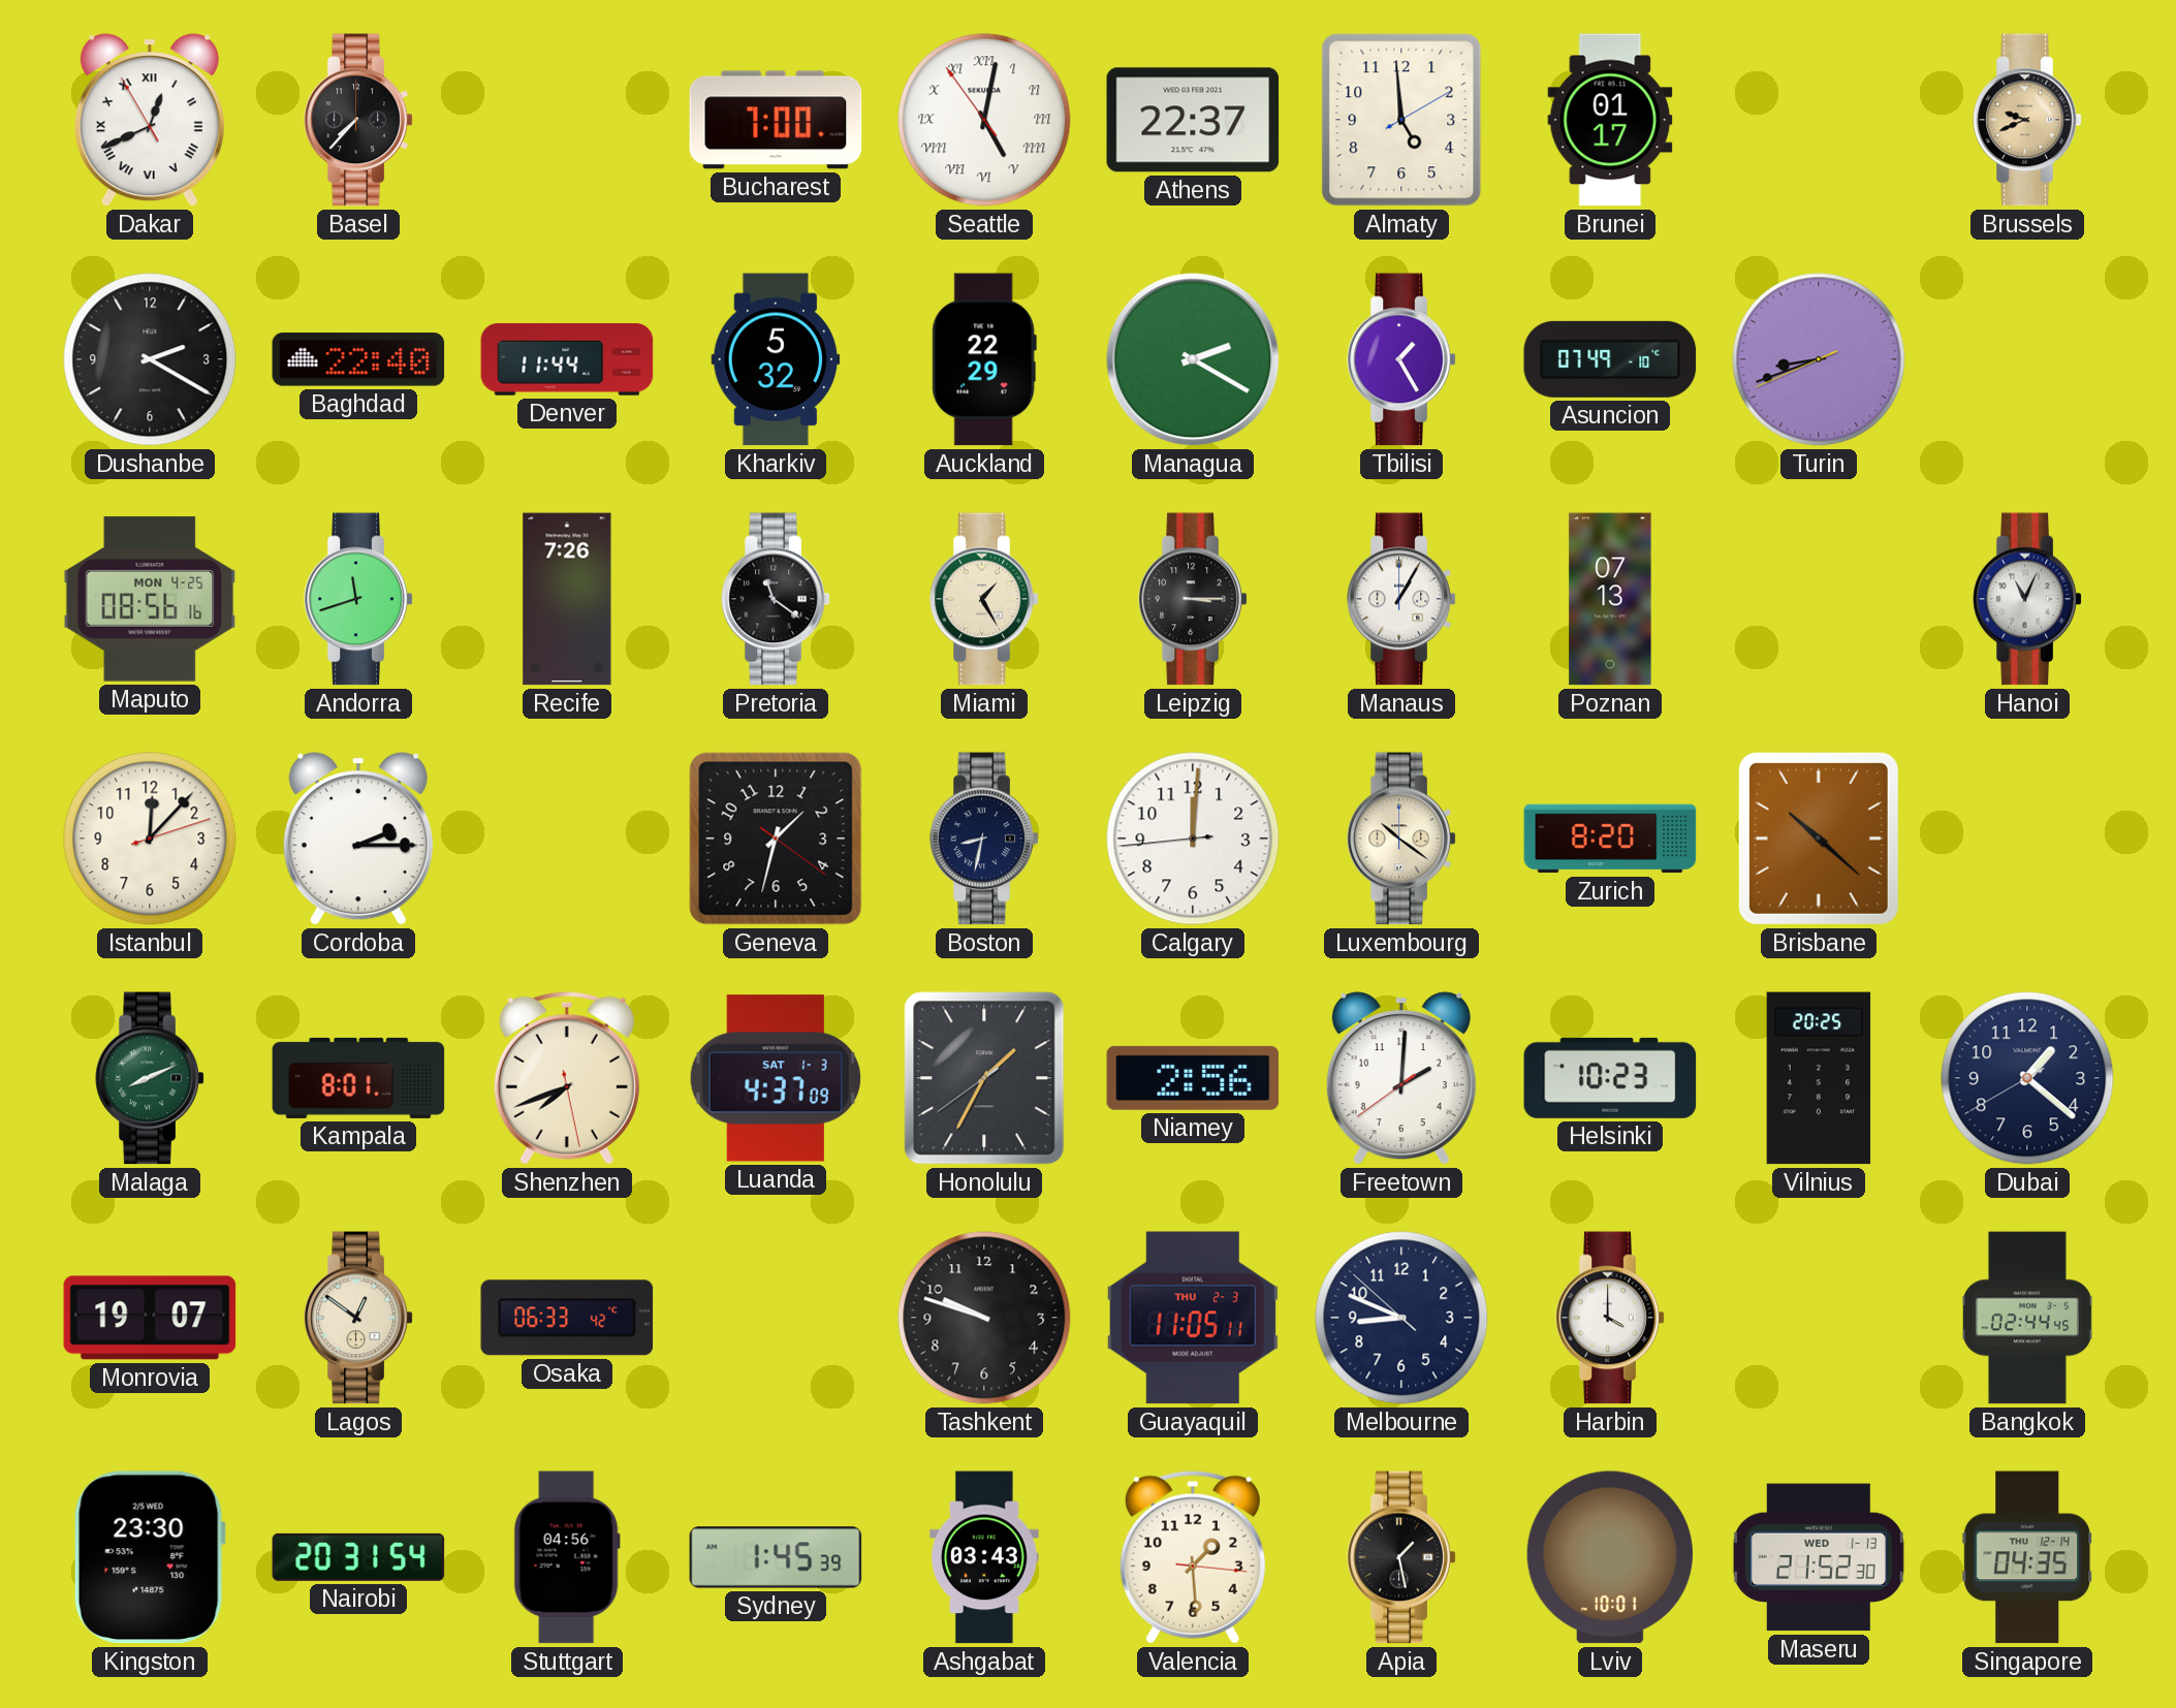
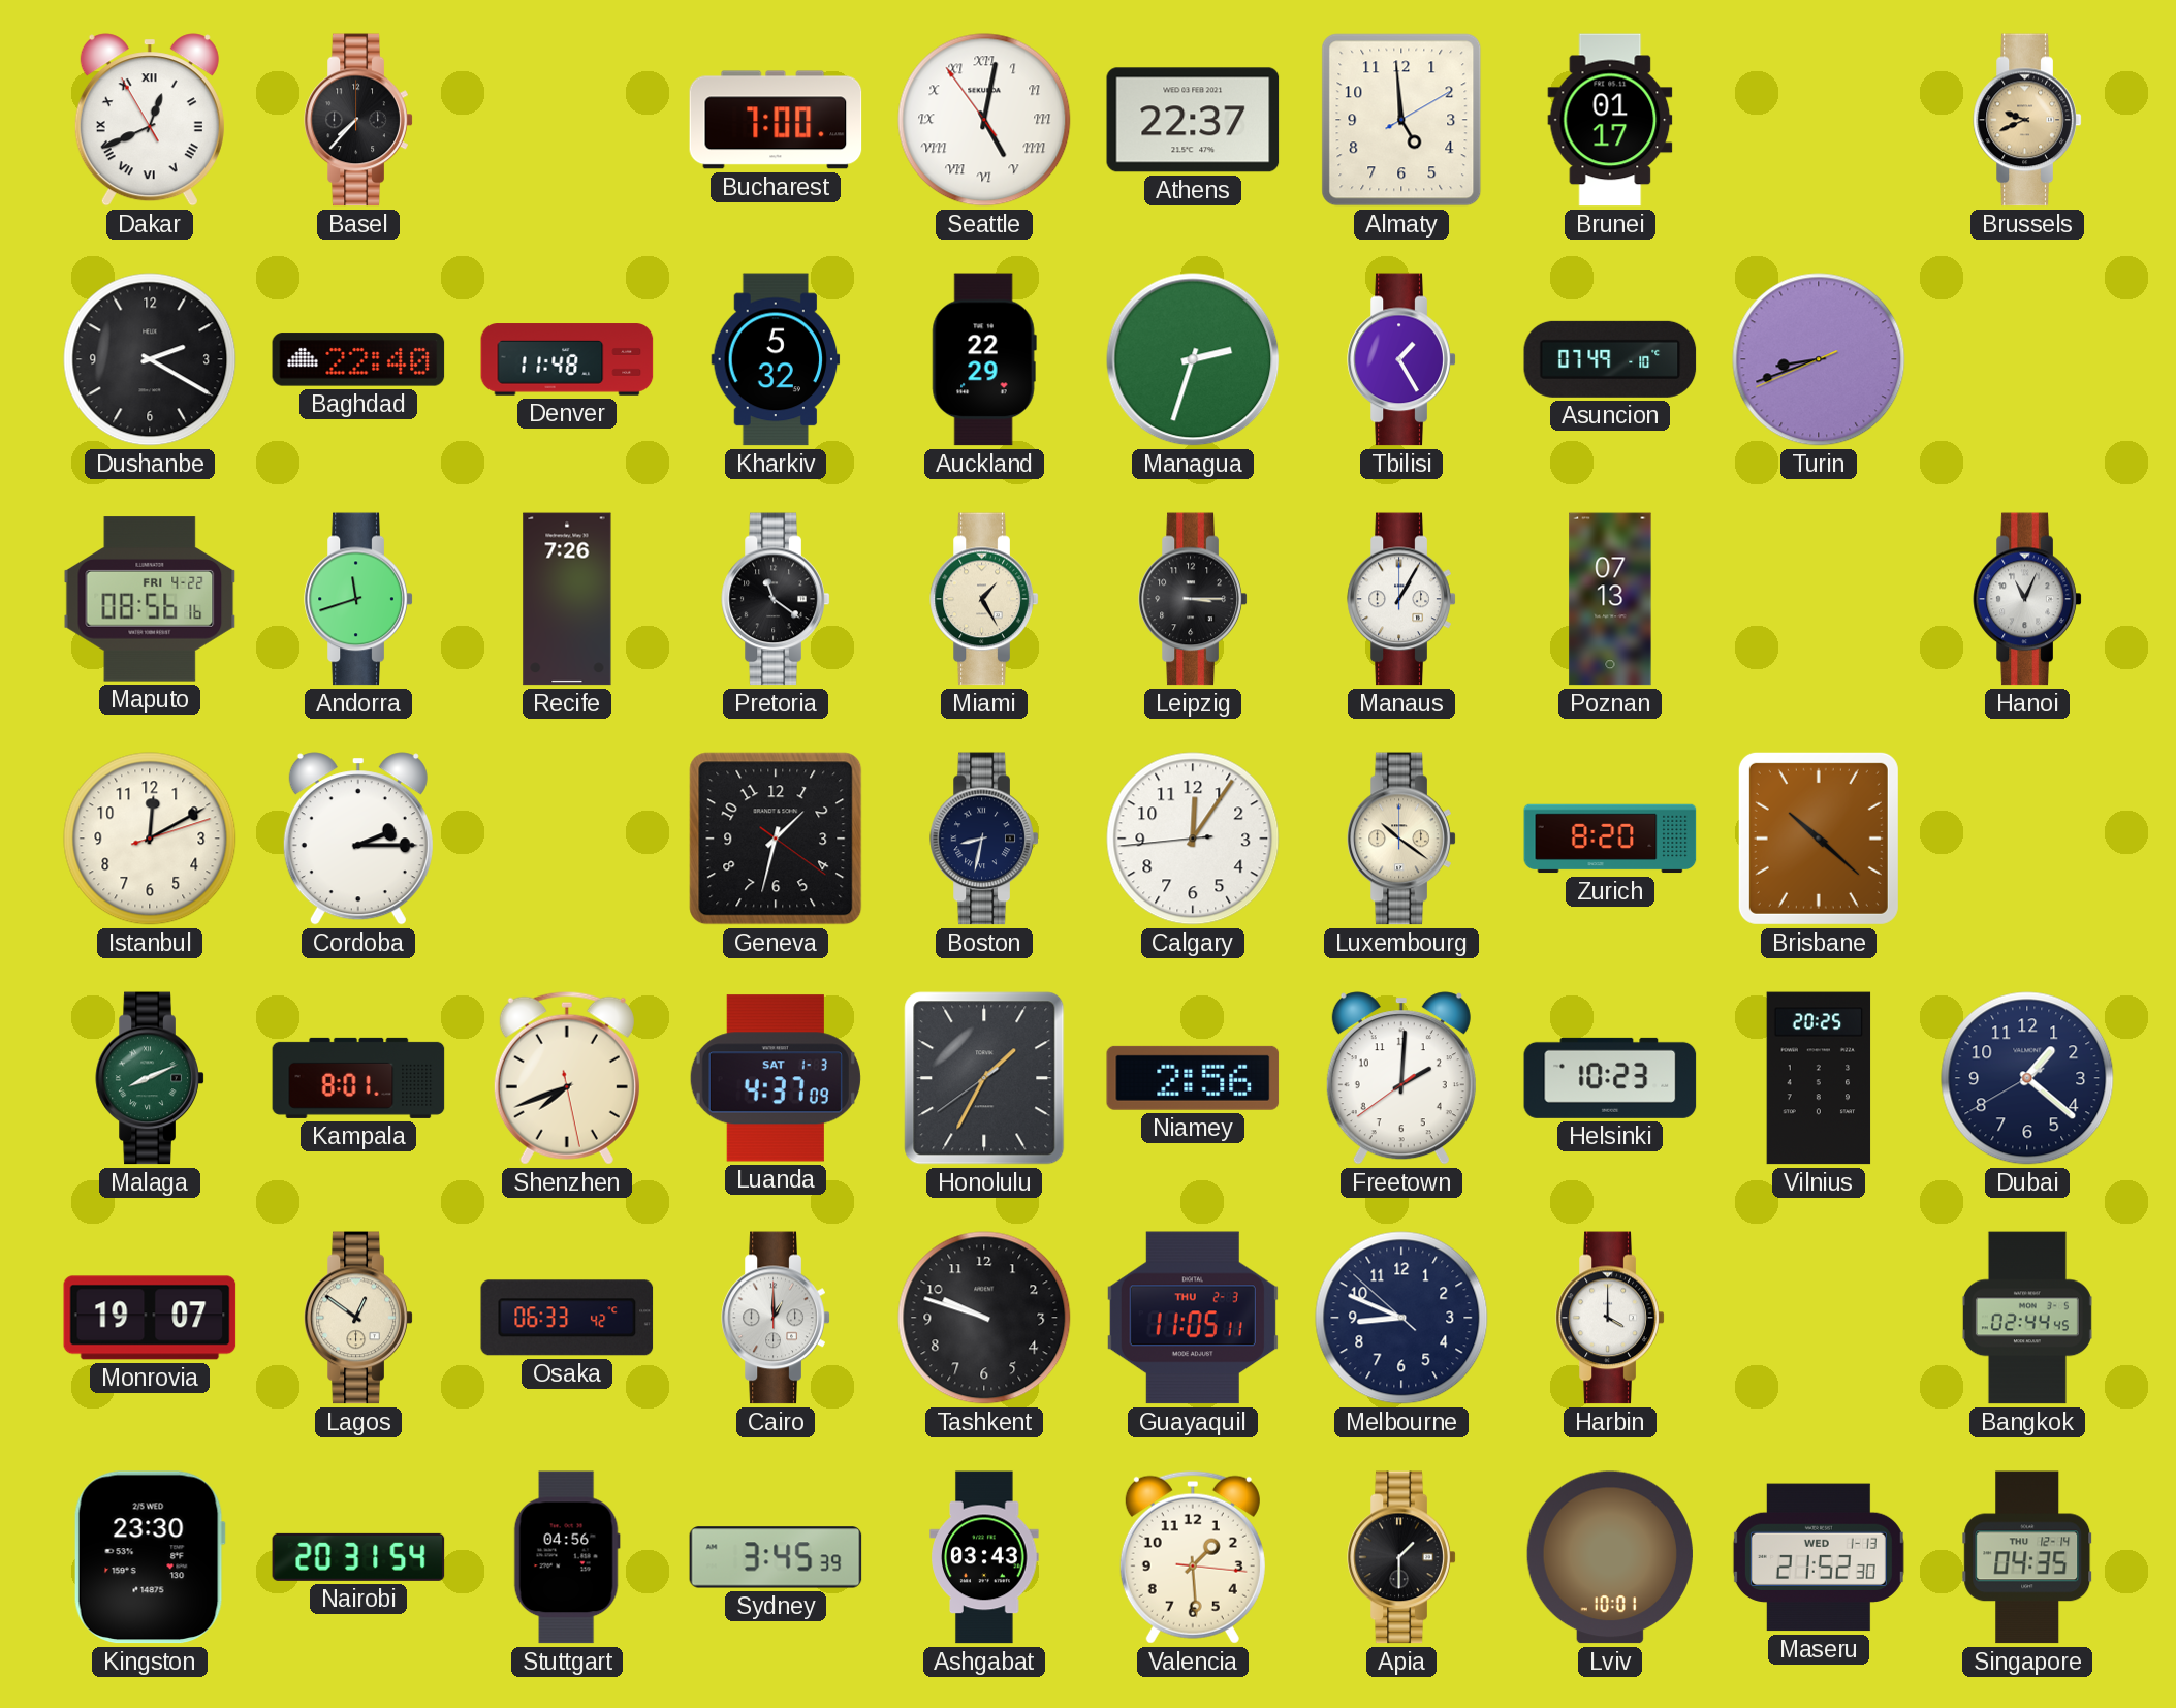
Denver: 11:44 -> 11:48 (567, 359)
Managua: 2:20 -> 2:33 (1193, 359)
Maputo date: MON 4-25 -> FRI 4-22 (150, 599)
Istanbul: 12:07 -> 12:10 (150, 839)
Calgary: 12:00 -> 12:05 (1193, 839)
Cairo: none -> 1:00 (776, 1318)
Sydney: 1:45 -> 3:45 (776, 1557)
Apia: 1:28 -> 1:30 (1401, 1557)
